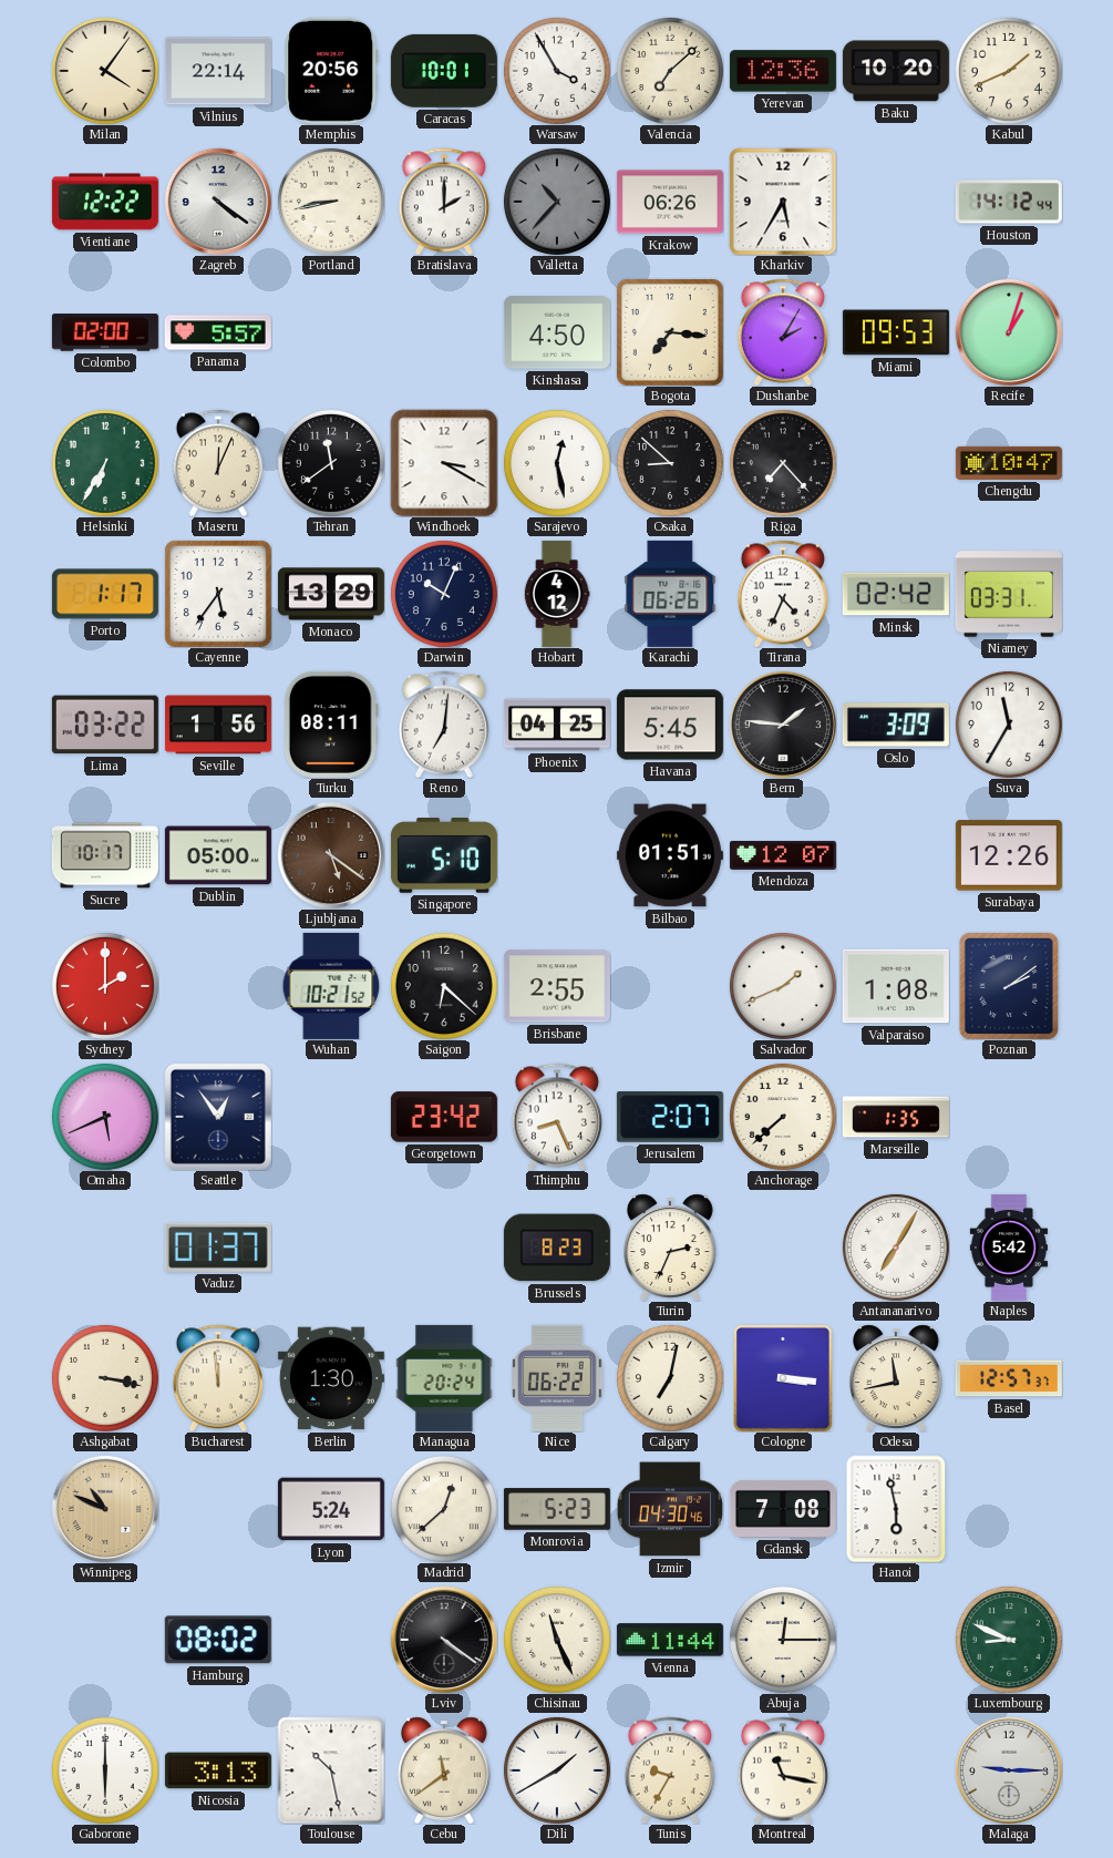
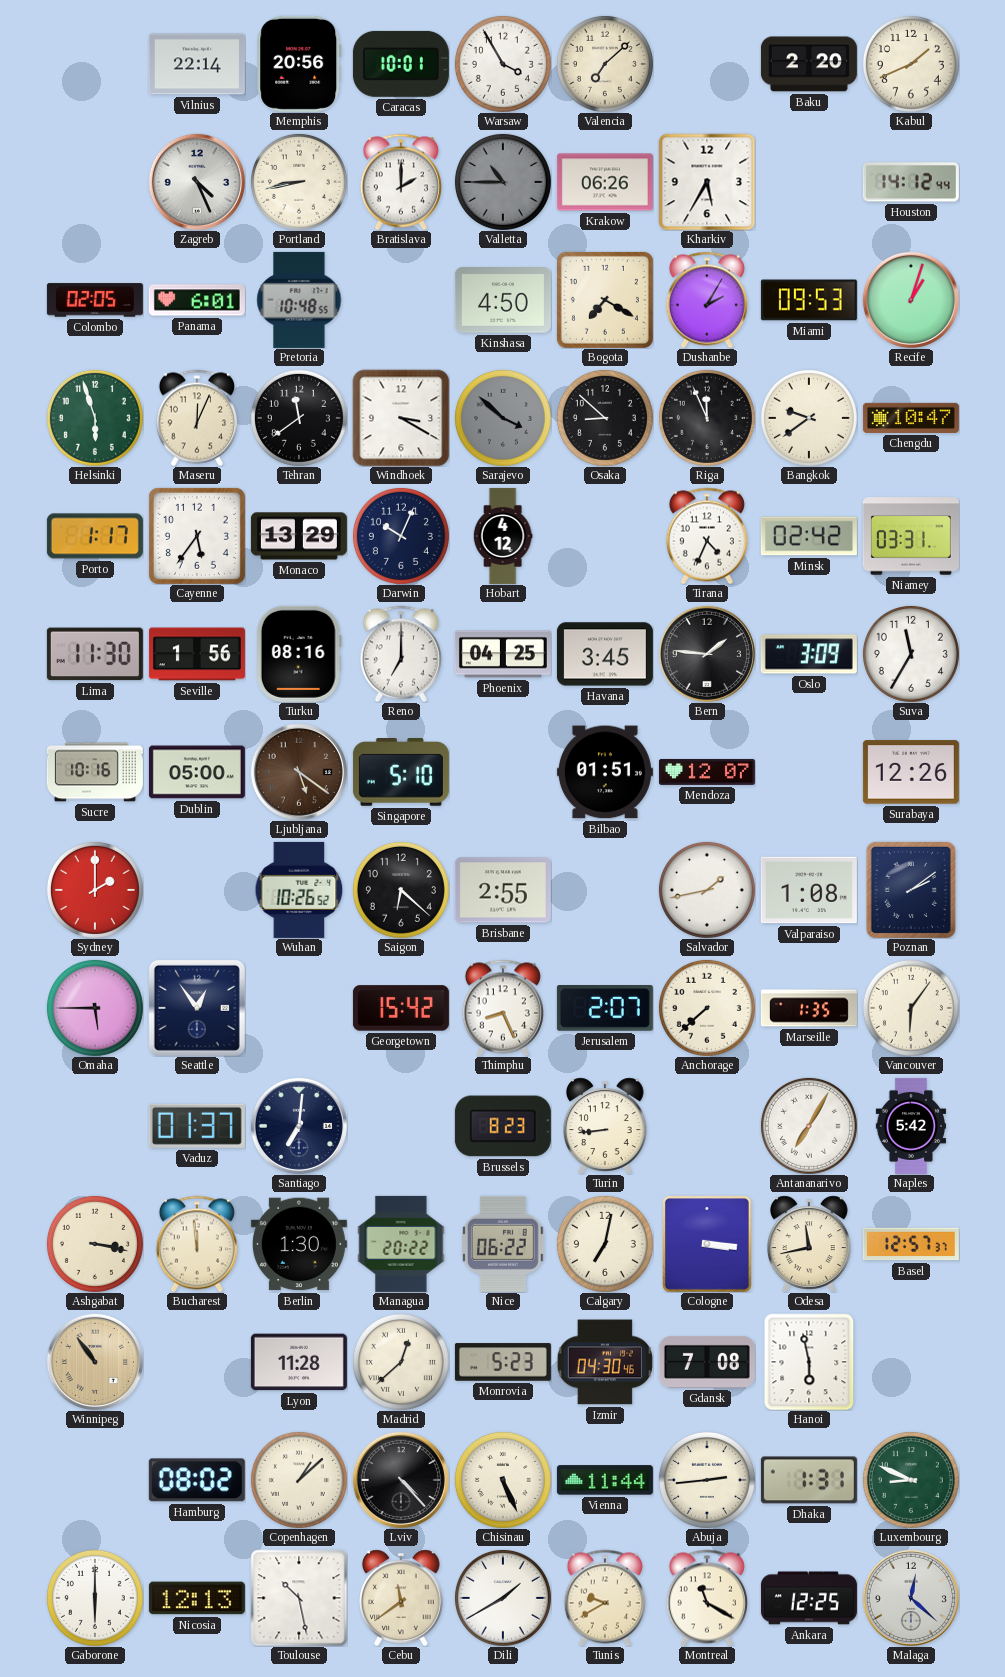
Milan: 4:06 -> none (105, 71)
Yerevan: 12:36 -> none (783, 71)
Baku: 10:20 -> 2:20 (809, 64)
Vientiane: 12:22 -> none (105, 202)
Zagreb: 4:21 -> 4:26 (197, 182)
Valletta: 10:37 -> 10:45 (503, 182)
Colombo: 02:00 -> 02:05 (95, 300)
Panama: 5:57 -> 6:01 (197, 300)
Pretoria: none -> 10:48 (299, 300)
Bogota: 7:16 -> 7:20 (605, 300)
Helsinki: 6:35 -> 5:57 (95, 418)
Sarajevo: 12:28 -> 3:52 (503, 418)
Sarajevo dial: white -> grey (503, 418)
Riga: 7:23 -> 11:56 (707, 418)
Bangkok: none -> 9:39 (809, 418)
Karachi: 06:26 -> none (670, 594)
Lima: 03:22 -> 11:30 (95, 654)
Turku: 08:11 -> 08:16 (299, 654)
Reno: 7:01 -> 7:00 (401, 654)
Havana: 5:45 -> 3:45 (605, 654)
Sucre: 10:17 -> 10:16 (95, 772)
Wuhan: 10:21 -> 10:26 (299, 890)
Salvador: 1:41 -> 1:43 (707, 890)
Omaha: 5:41 -> 5:45 (95, 1008)
Georgetown: 23:42 -> 15:42 (401, 1008)
Vancouver: none -> 6:06 (911, 1008)
Santiago: none -> 7:01 (299, 1126)
Turin: 2:34 -> 8:44 (606, 1126)
Managua: 20:24 -> 20:22 (401, 1244)
Winnipeg: 10:49 -> 10:54 (95, 1362)
Lyon: 5:24 -> 11:28 (299, 1362)
Copenhagen: none -> 1:08 (299, 1480)
Lviv: 4:21 -> 4:23 (401, 1480)
Chisinau: 11:26 -> 5:26 (503, 1480)
Abuja: 12:15 -> 2:44 (707, 1480)
Dhaka: none -> 1:31 (809, 1480)
Nicosia: 3:13 -> 12:13 (197, 1598)
Tunis: 9:35 -> 9:40 (605, 1598)
Montreal: 11:17 -> 11:20 (707, 1598)
Ankara: none -> 12:25 (809, 1598)
Malaga: 9:15 -> 12:22 (911, 1598)
